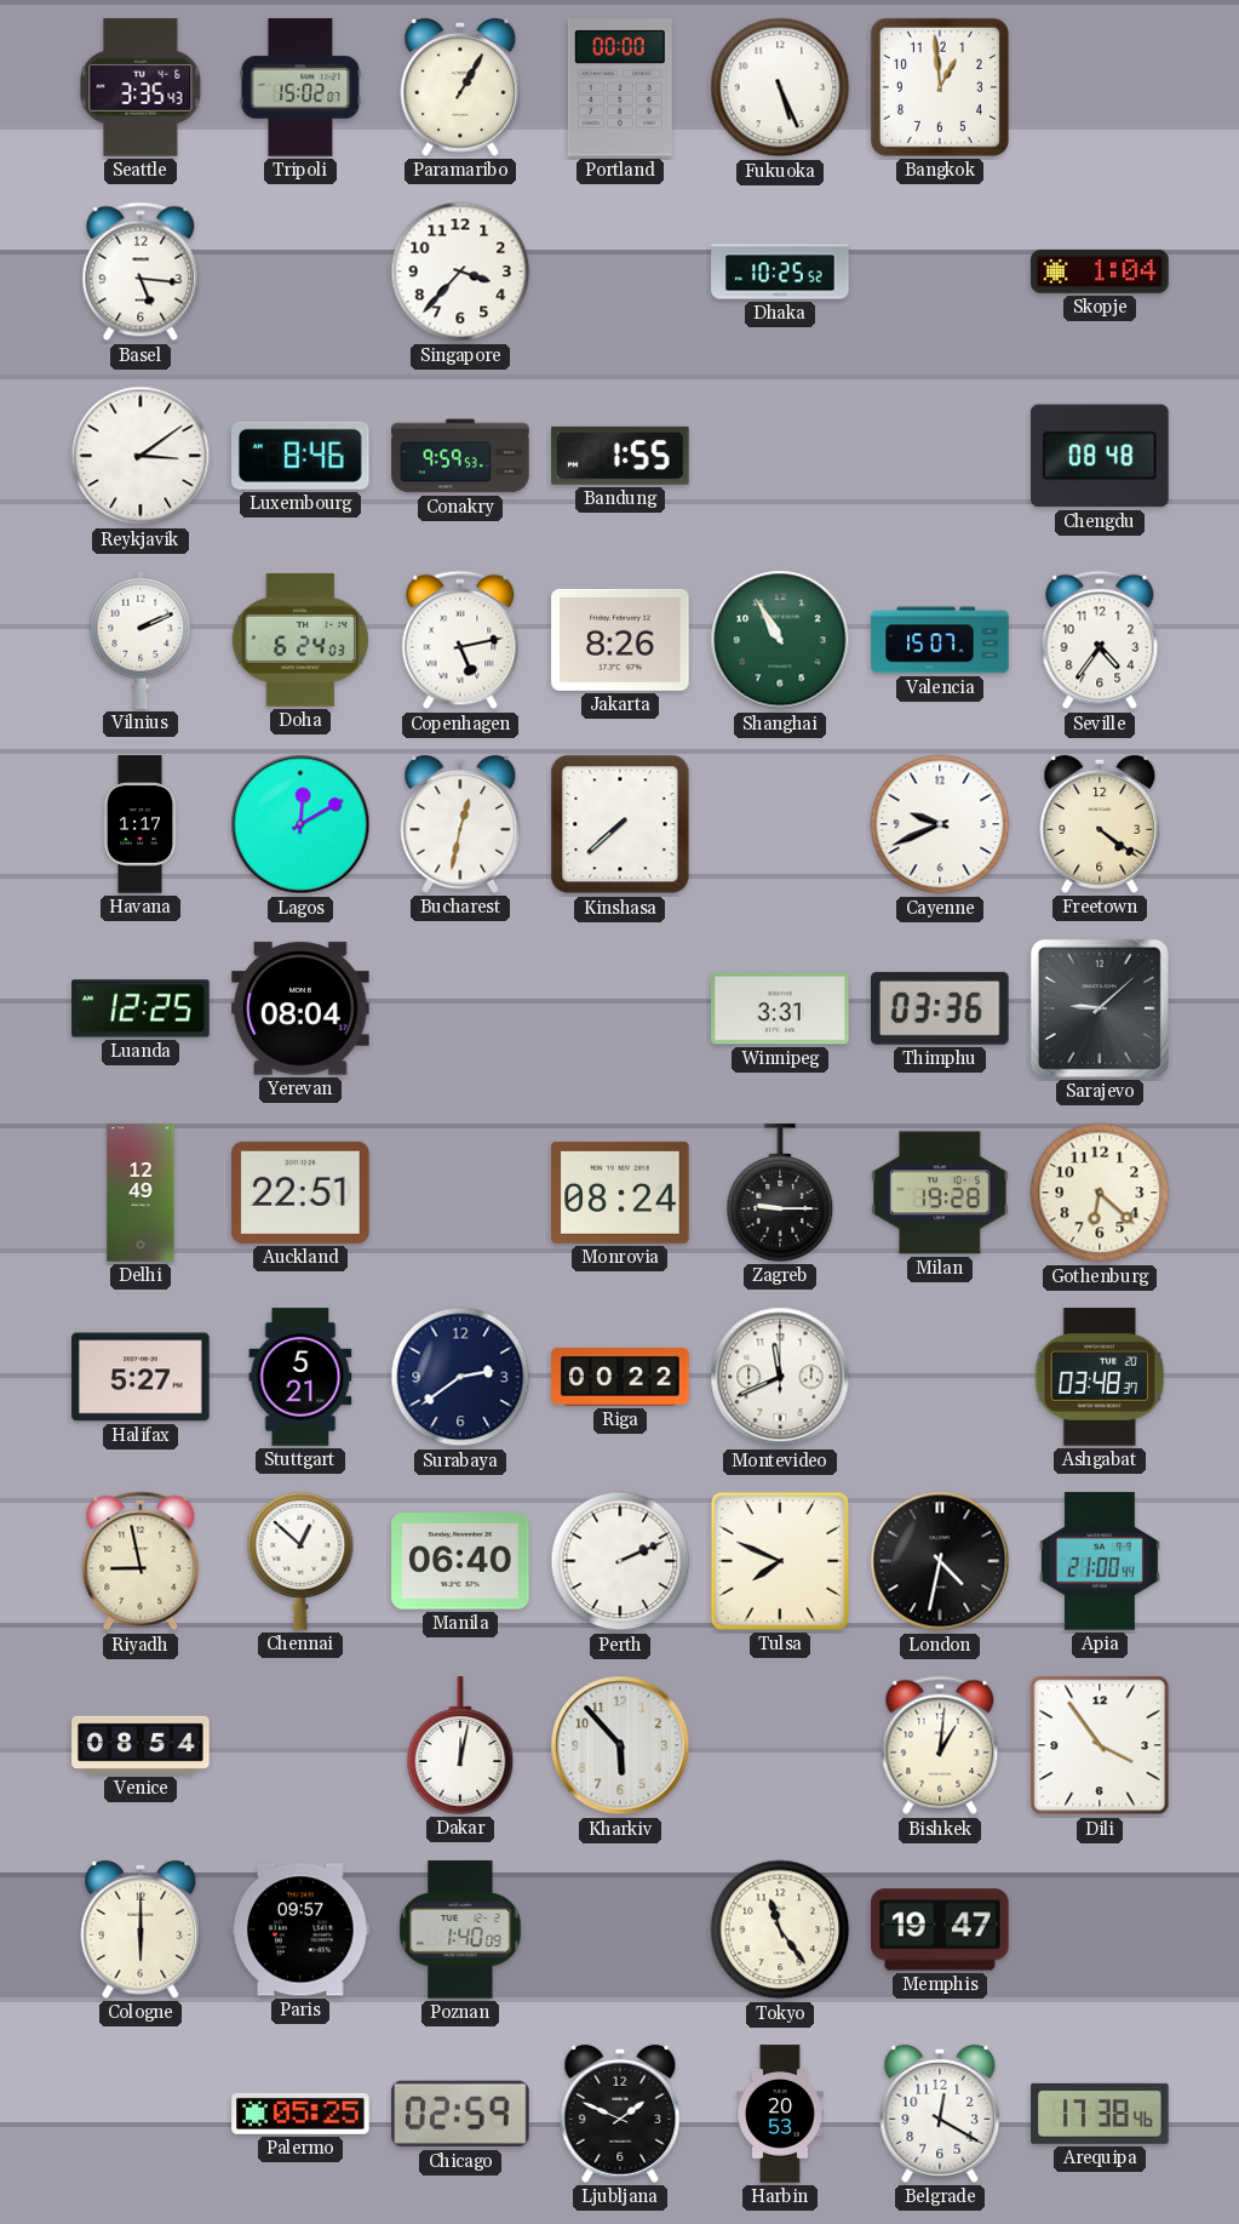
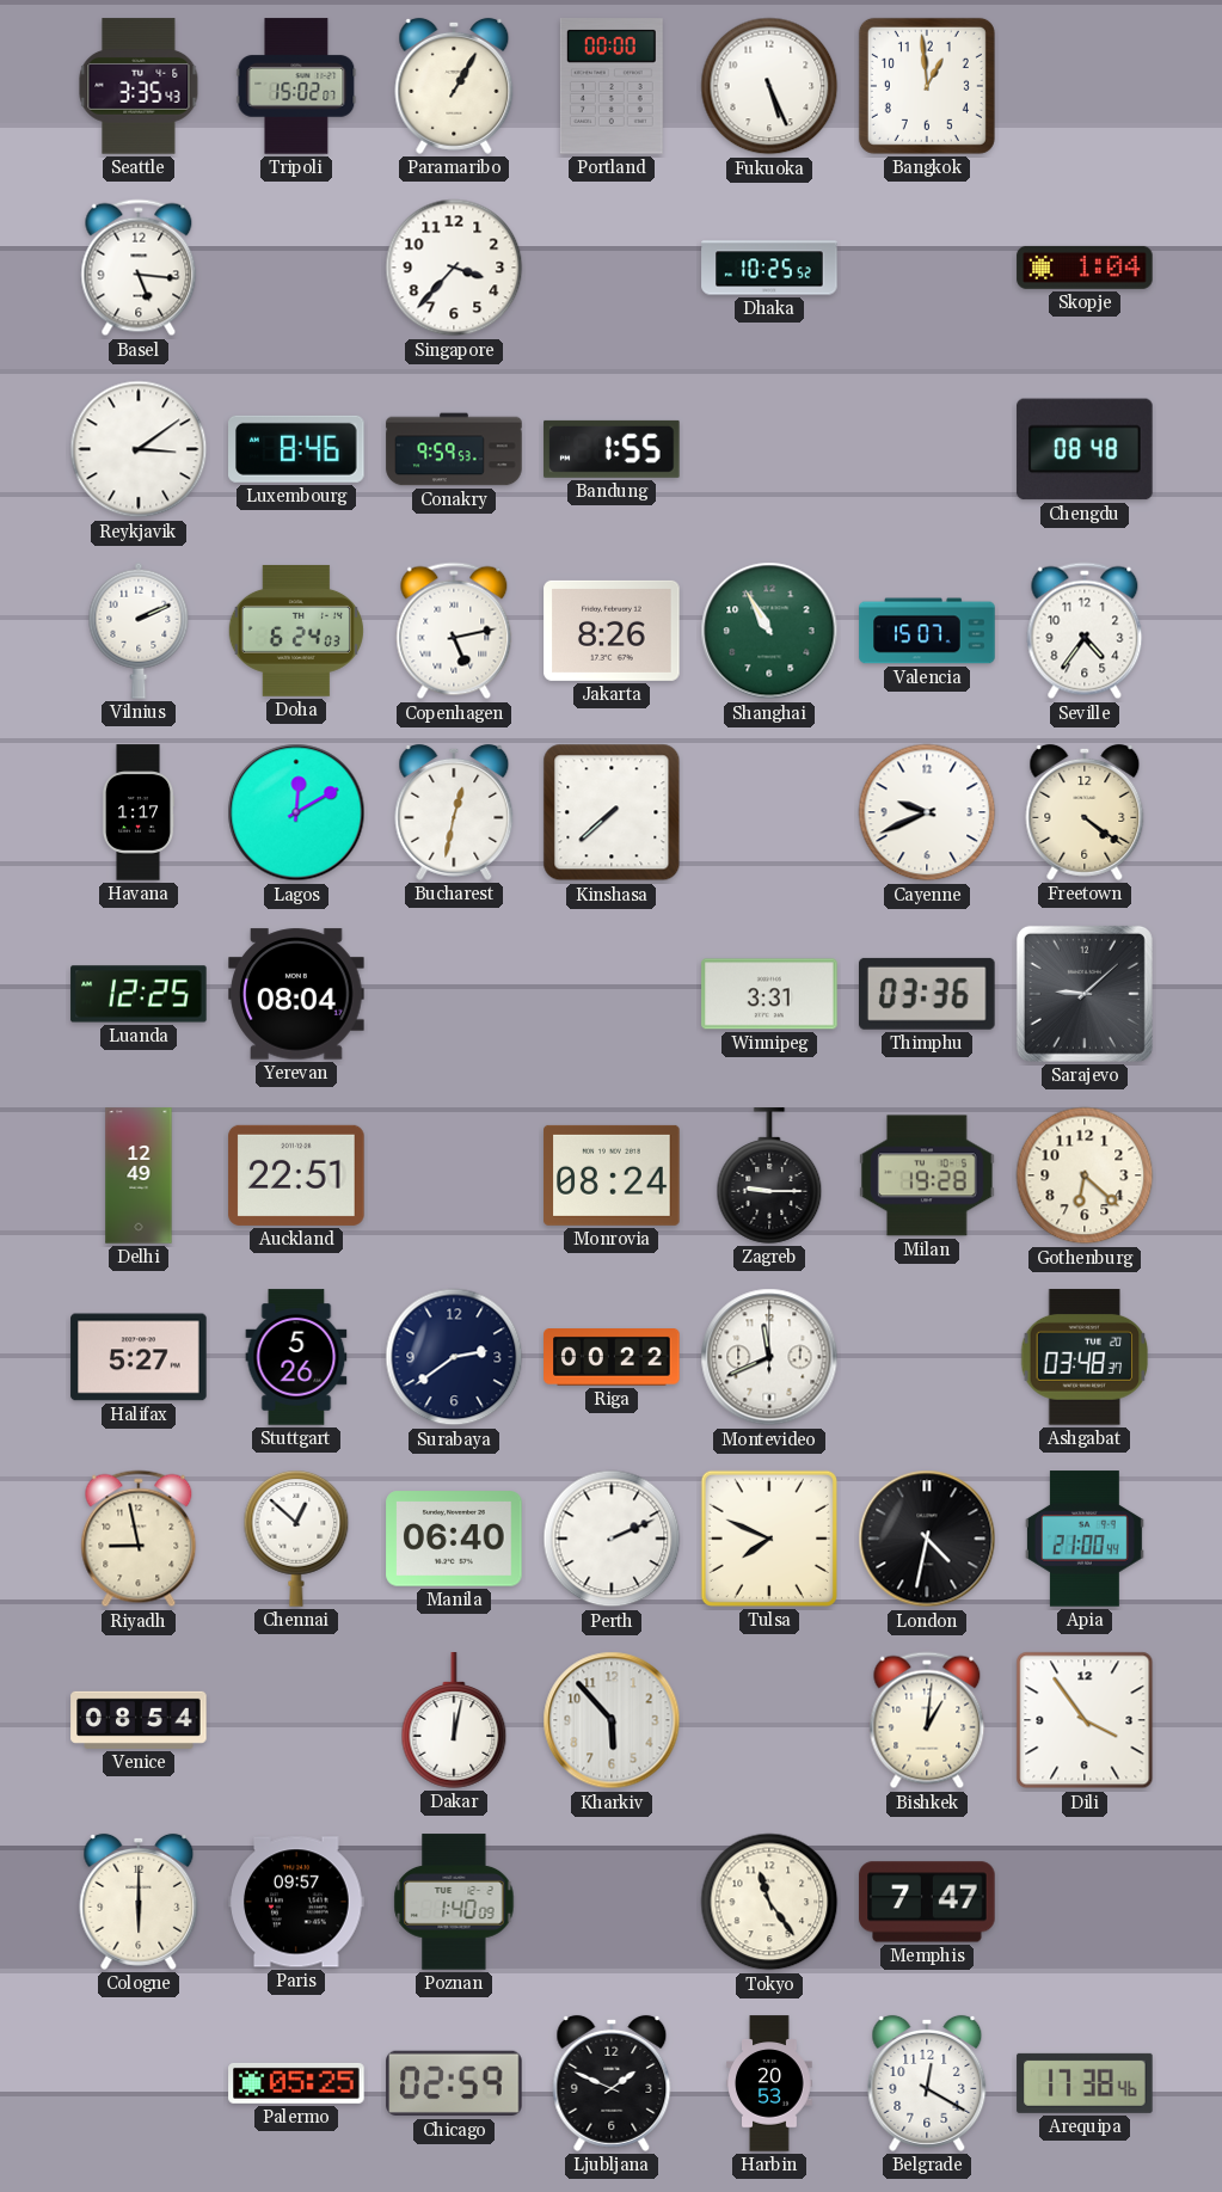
Stuttgart: 5:21 -> 5:26 (296, 1357)
Memphis: 19:47 -> 7:47 (927, 1902)
